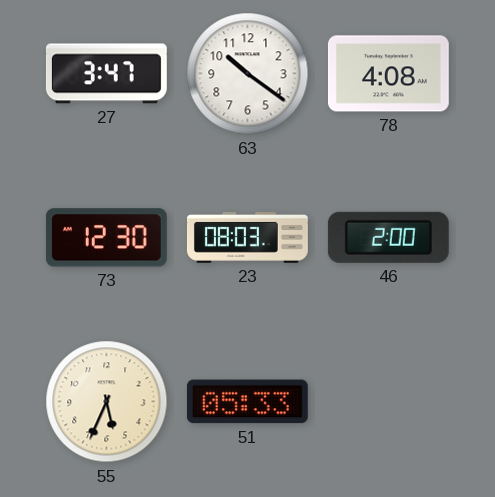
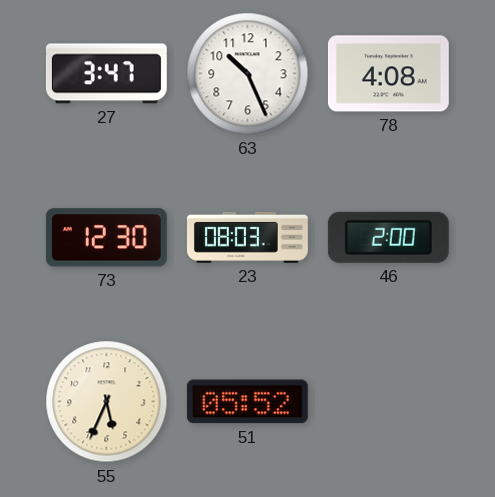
63: 10:21 -> 10:26 (248, 74)
51: 05:33 -> 05:52 (247, 402)
